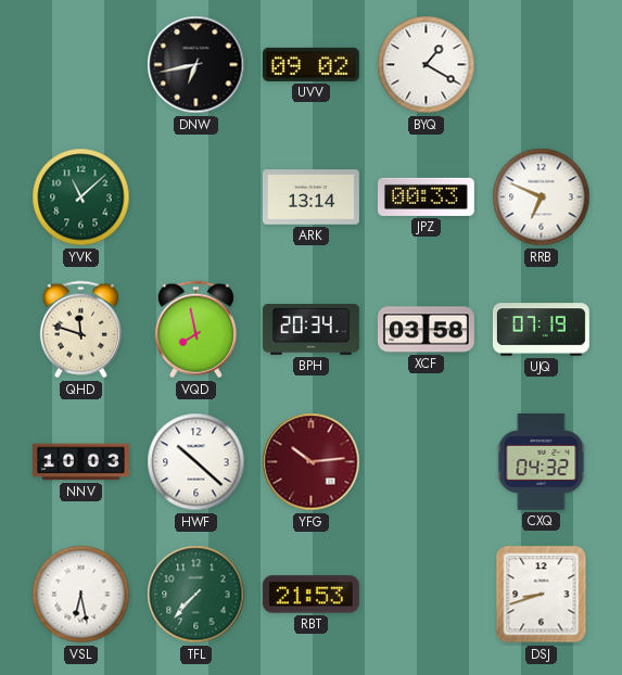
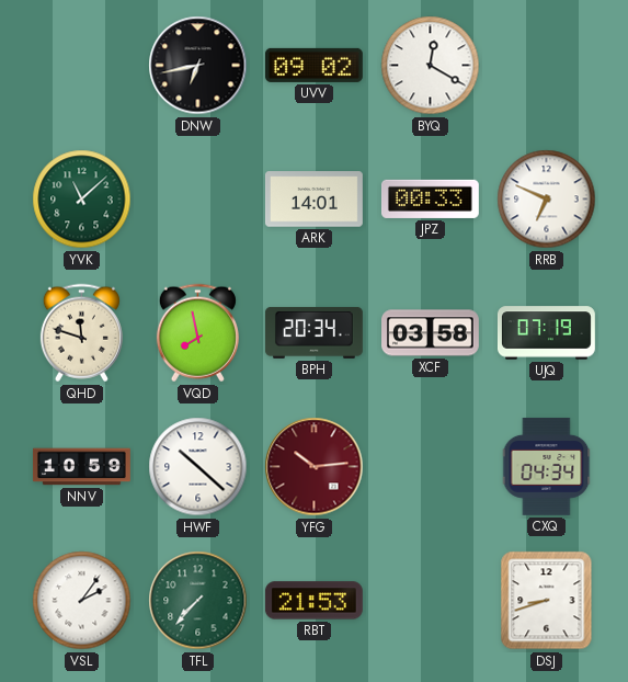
BYQ: 1:20 -> 12:20 (431, 66)
ARK: 13:14 -> 14:01 (313, 200)
NNV: 10:03 -> 10:59 (82, 467)
CXQ: 04:32 -> 04:34 (547, 466)
VSL: 6:28 -> 2:06 (82, 601)
